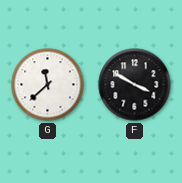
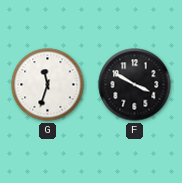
G: 11:38 -> 11:33 (48, 85)
